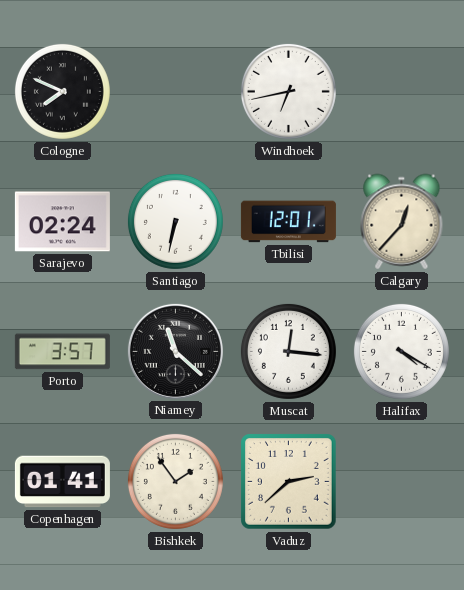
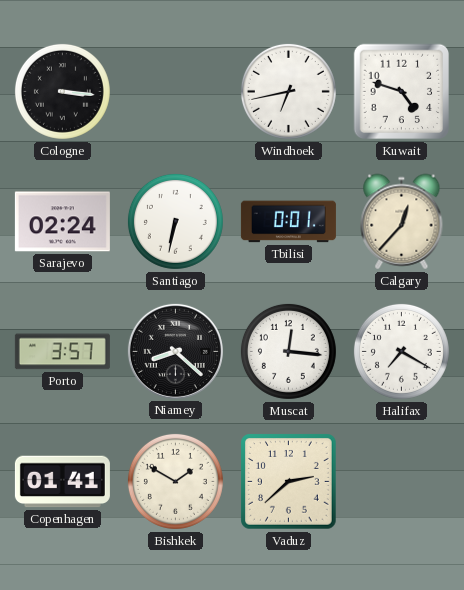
Cologne: 7:49 -> 3:16 (62, 91)
Kuwait: none -> 4:48 (402, 92)
Tbilisi: 12:01 -> 0:01 (288, 222)
Niamey: 11:22 -> 8:22 (175, 351)
Halifax: 4:20 -> 7:20 (401, 351)
Bishkek: 1:54 -> 1:50 (175, 481)
